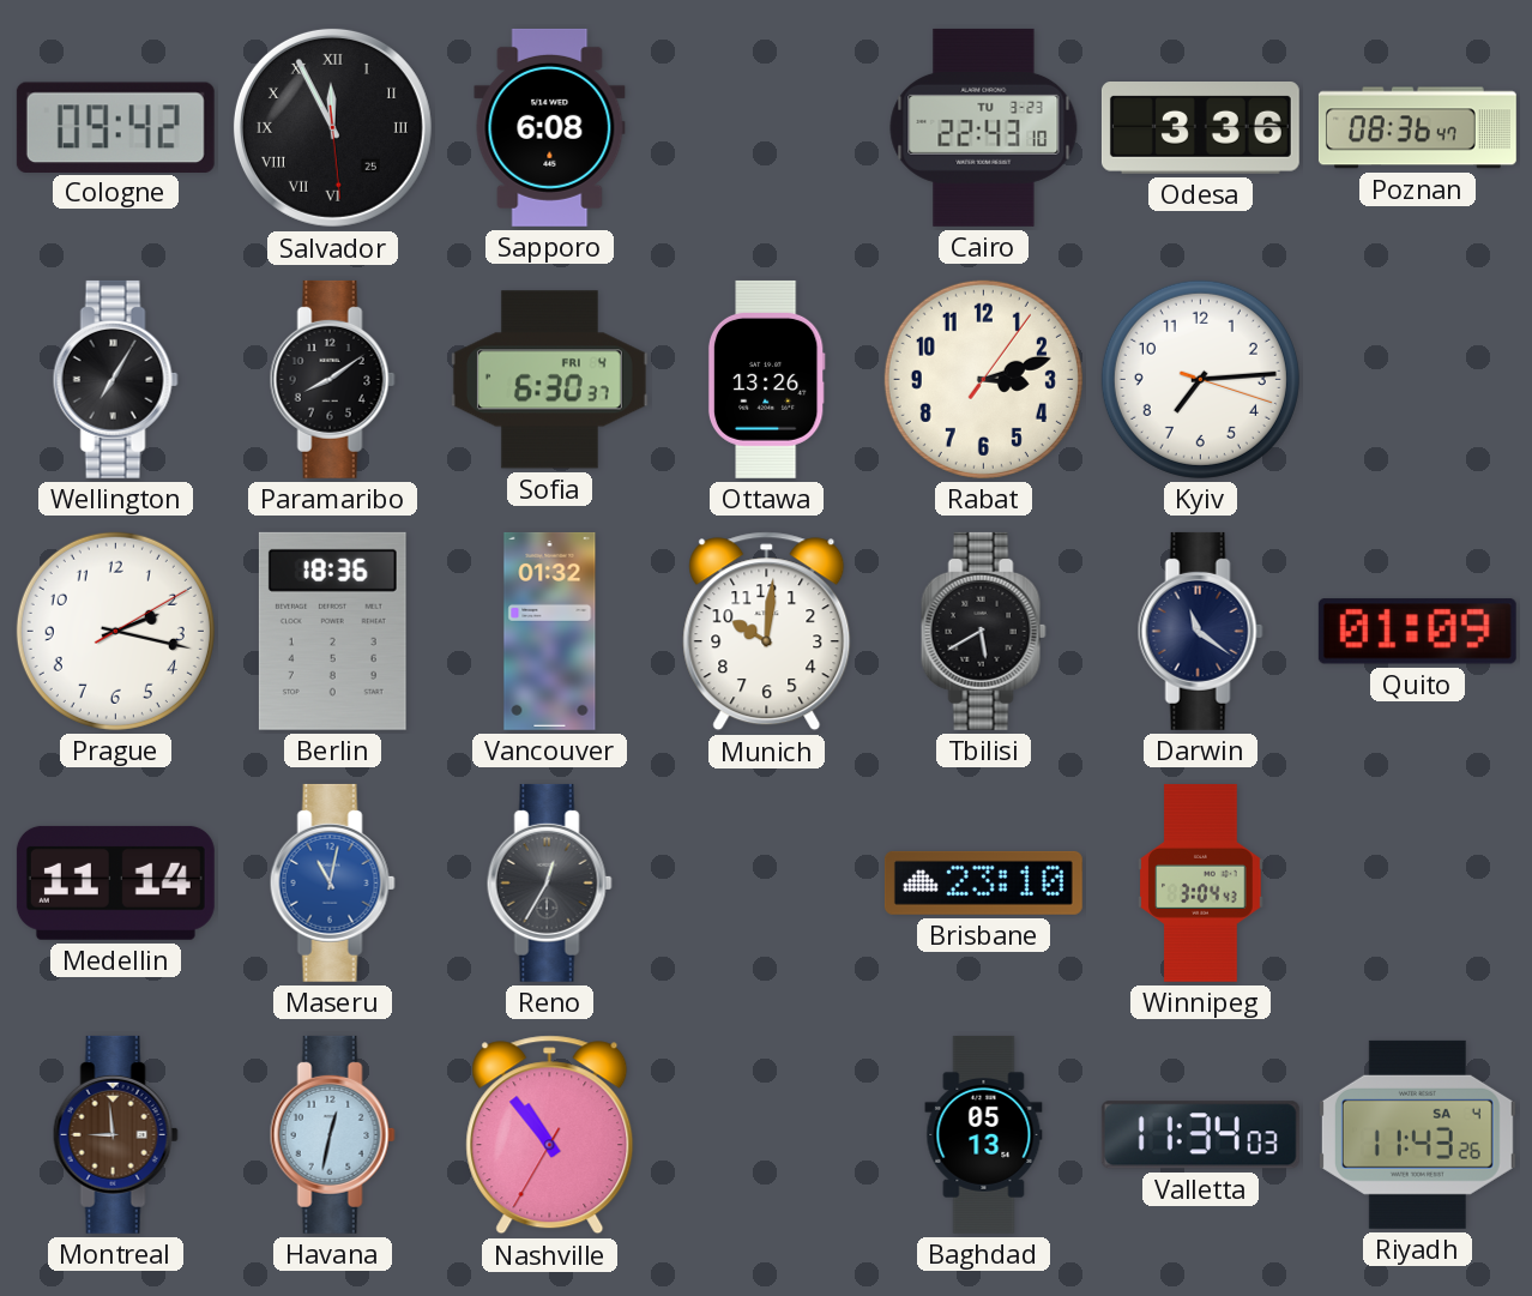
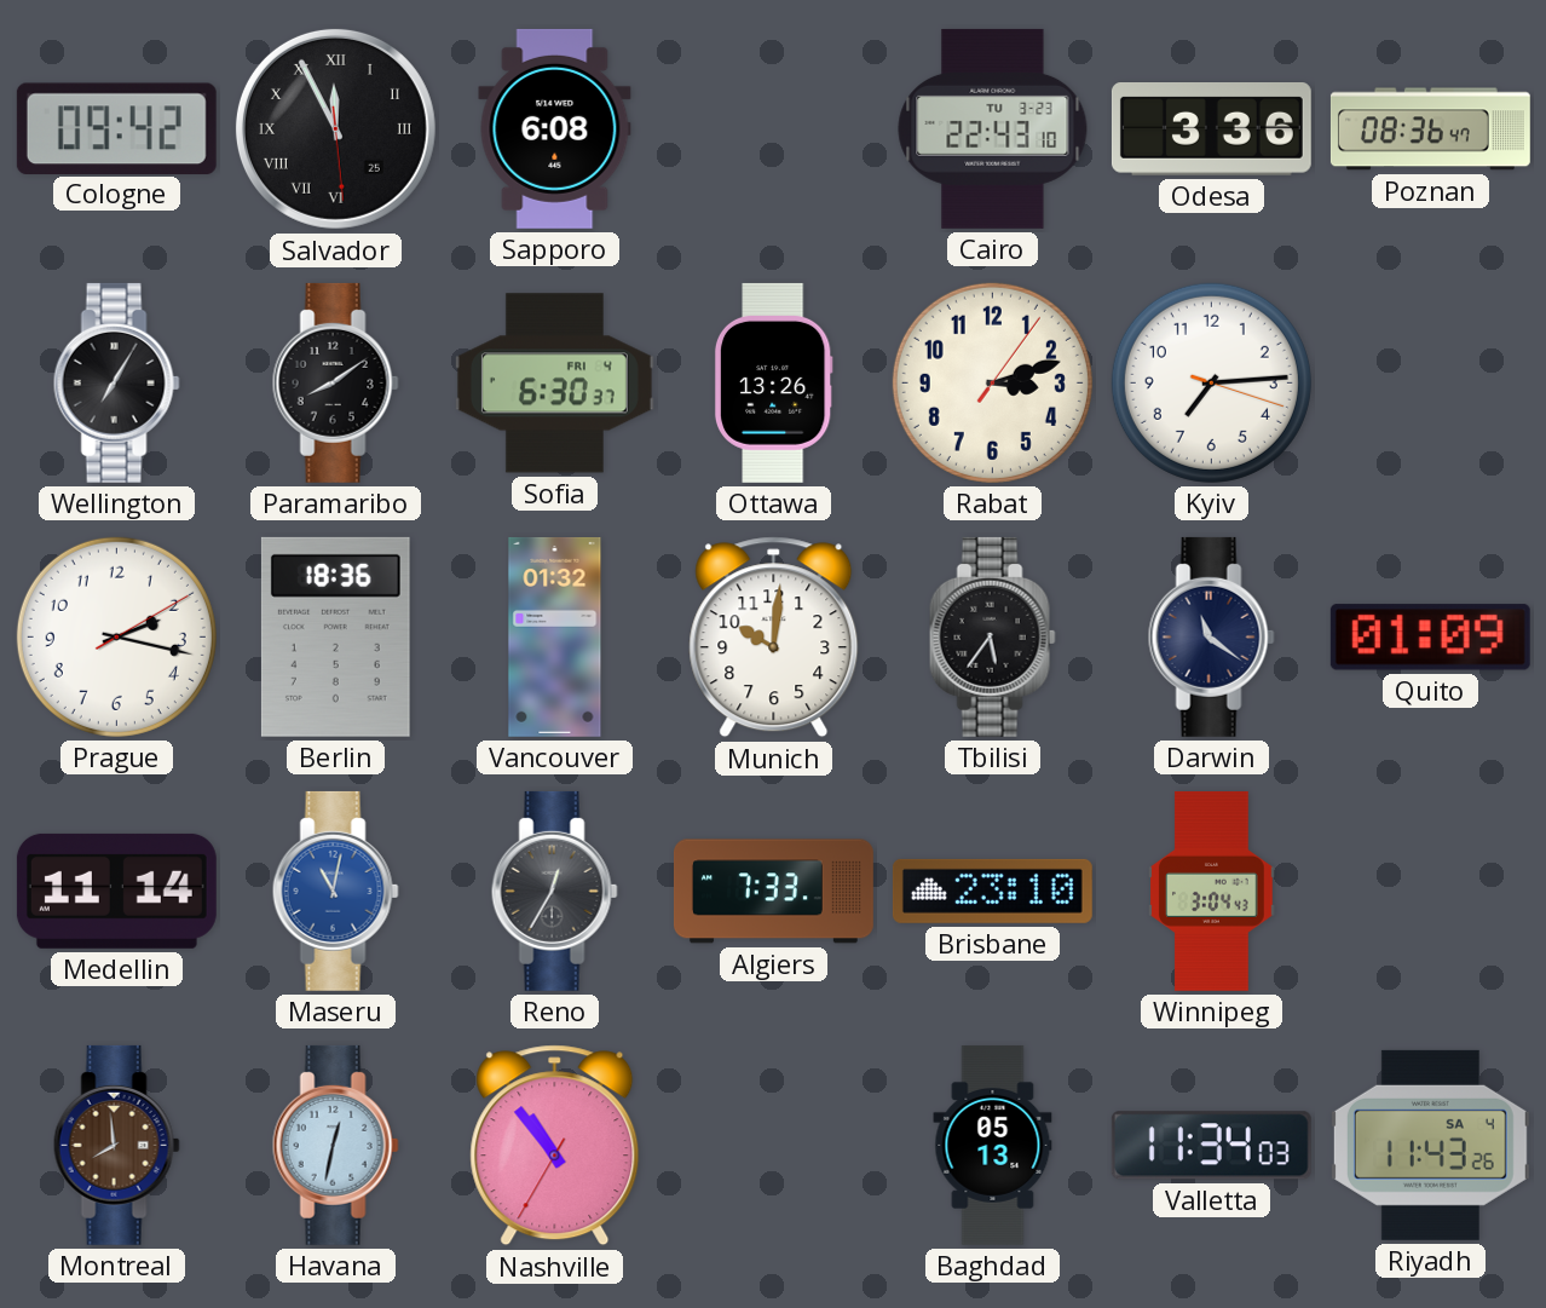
Tbilisi: 5:40 -> 5:36 (992, 636)
Algiers: none -> 7:33 (773, 892)
Montreal: 8:59 -> 7:59 (116, 1145)
